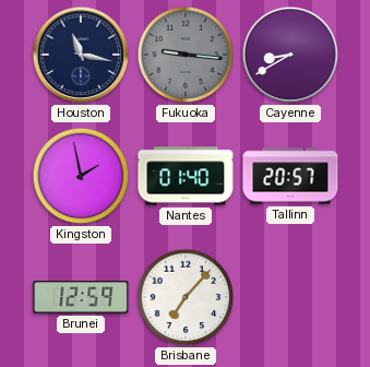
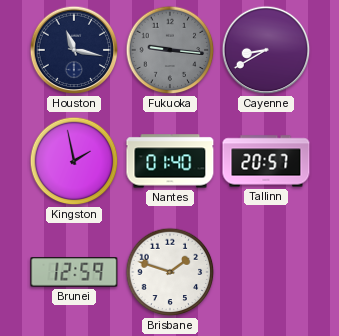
Brisbane: 7:07 -> 1:48 (170, 272)
